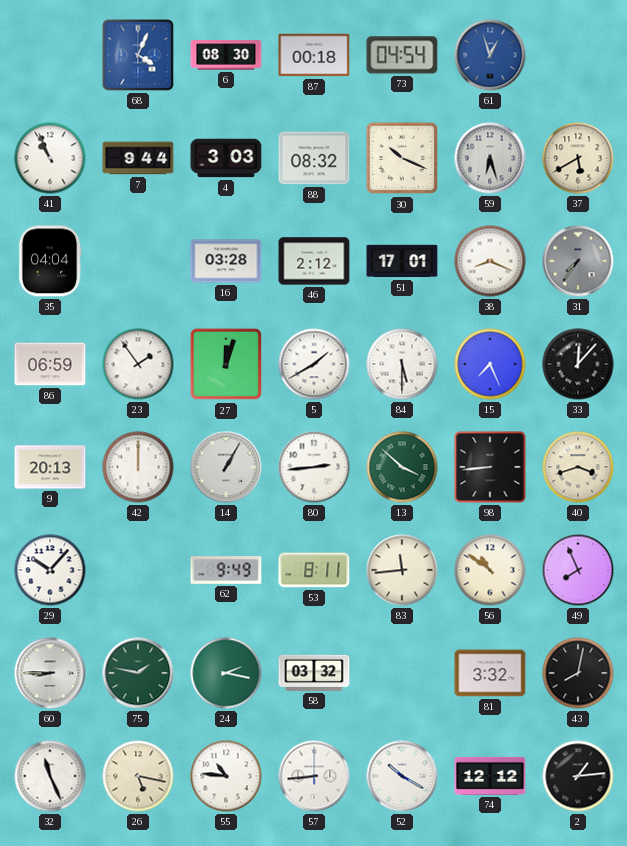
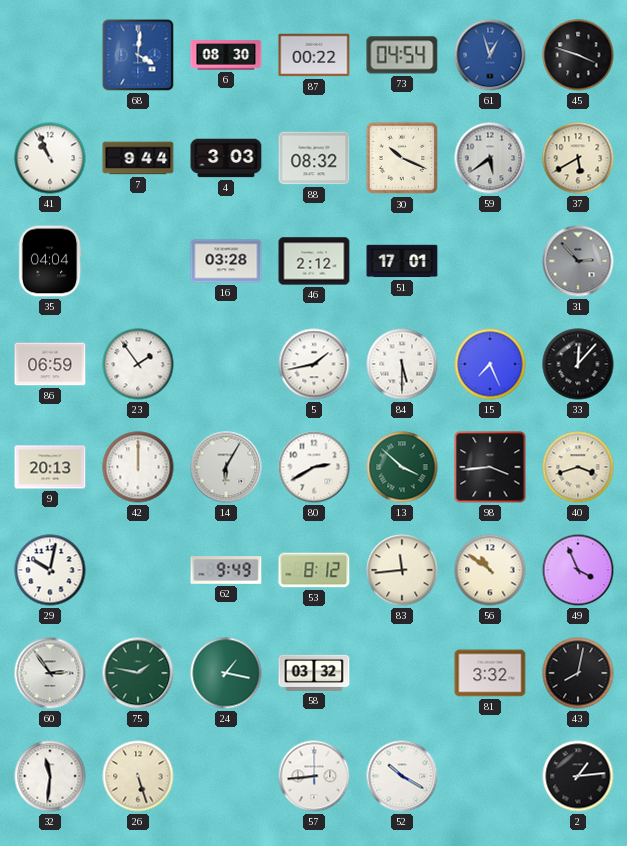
68: 4:04 -> 4:01 (138, 55)
87: 00:18 -> 00:22 (314, 55)
45: none -> 3:48 (578, 55)
59: 6:27 -> 5:39 (490, 158)
38: 8:19 -> none (490, 261)
31: 7:36 -> 2:53 (578, 261)
27: 12:03 -> none (226, 364)
5: 1:40 -> 1:43 (314, 364)
14: 1:05 -> 6:05 (226, 467)
80: 2:44 -> 2:40 (314, 467)
98: 8:44 -> 3:44 (490, 467)
29: 10:07 -> 10:02 (50, 570)
53: 8:11 -> 8:12 (314, 570)
49: 7:56 -> 3:56 (578, 570)
60: 8:45 -> 2:54 (50, 673)
24: 2:17 -> 1:17 (226, 673)
32: 11:26 -> 11:31 (50, 776)
26: 5:17 -> 5:27 (138, 776)
55: 10:46 -> none (226, 776)
74: 12:12 -> none (490, 776)
